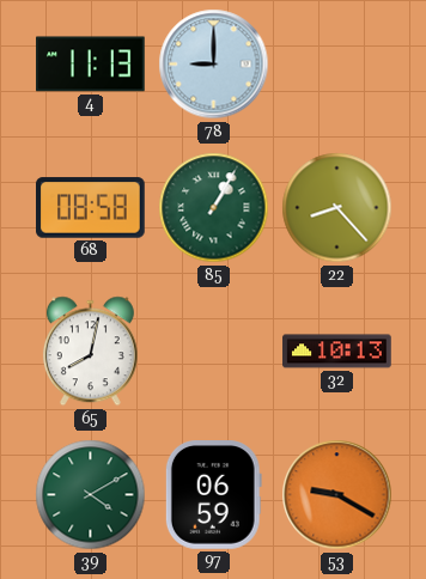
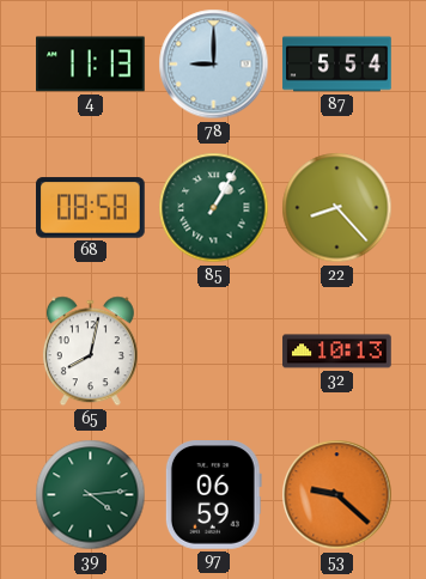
87: none -> 5:54 (337, 65)
39: 4:10 -> 4:14 (91, 495)
53: 9:20 -> 9:22 (337, 495)
